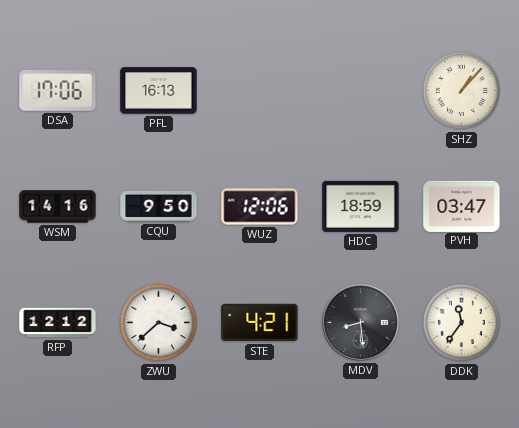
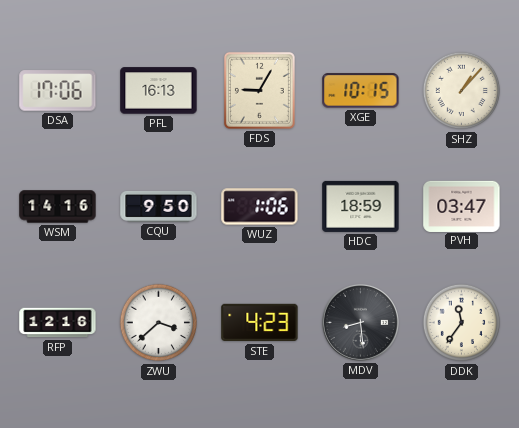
FDS: none -> 9:05 (259, 90)
XGE: none -> 10:15 (361, 91)
WUZ: 12:06 -> 1:06 (260, 207)
RFP: 12:12 -> 12:16 (58, 323)
STE: 4:21 -> 4:23 (260, 323)
